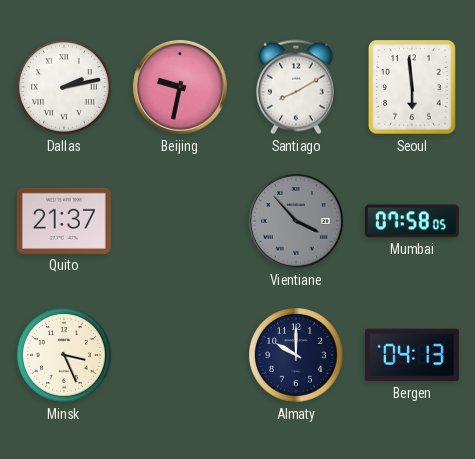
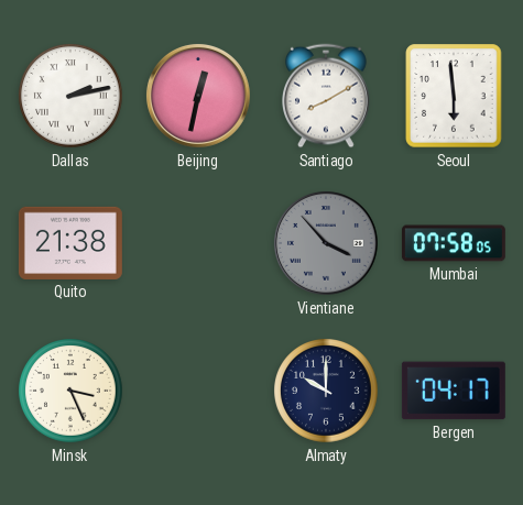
Beijing: 9:32 -> 12:32 (198, 96)
Quito: 21:37 -> 21:38 (70, 243)
Bergen: 04:13 -> 04:17 (454, 391)
